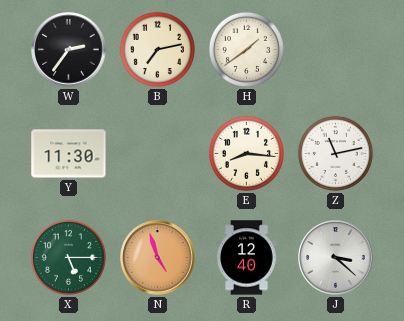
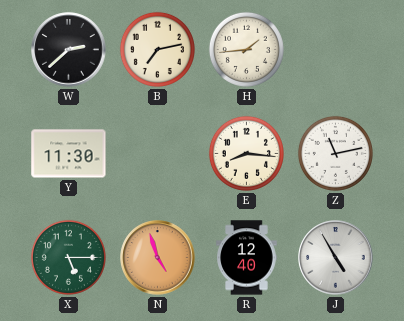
W: 2:36 -> 2:38 (69, 50)
H: 1:39 -> 1:44 (246, 49)
J: 3:22 -> 4:55 (336, 258)
